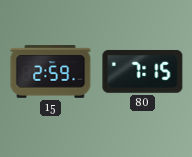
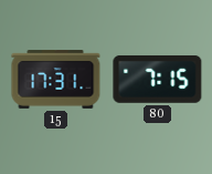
15: 2:59 -> 17:31 (56, 80)
